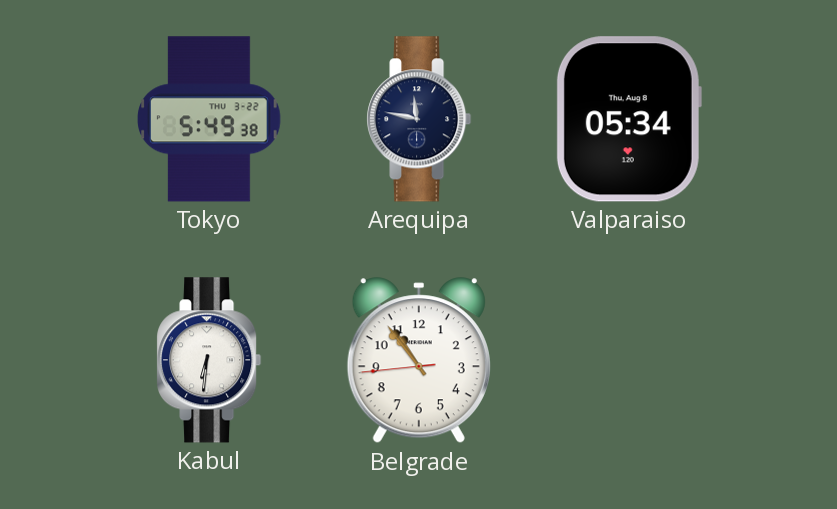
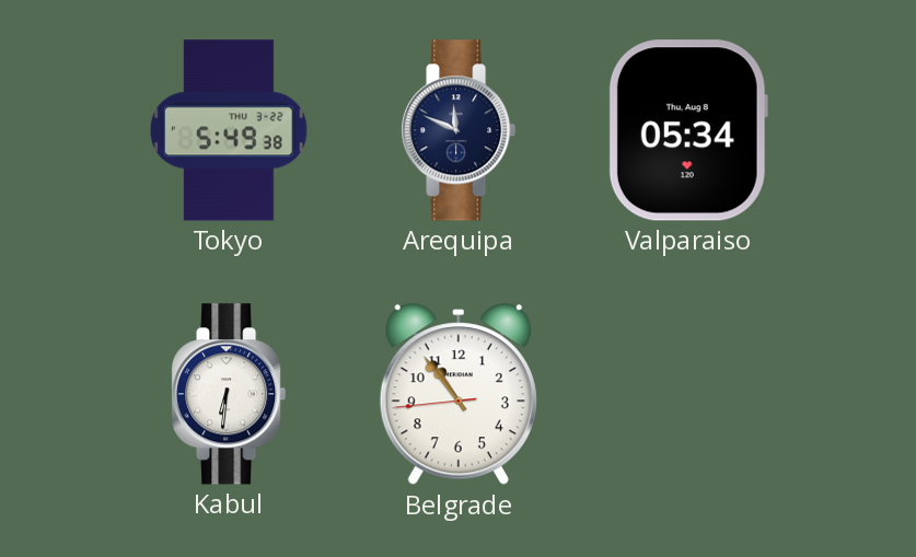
Arequipa: 11:47 -> 11:49 (459, 130)
